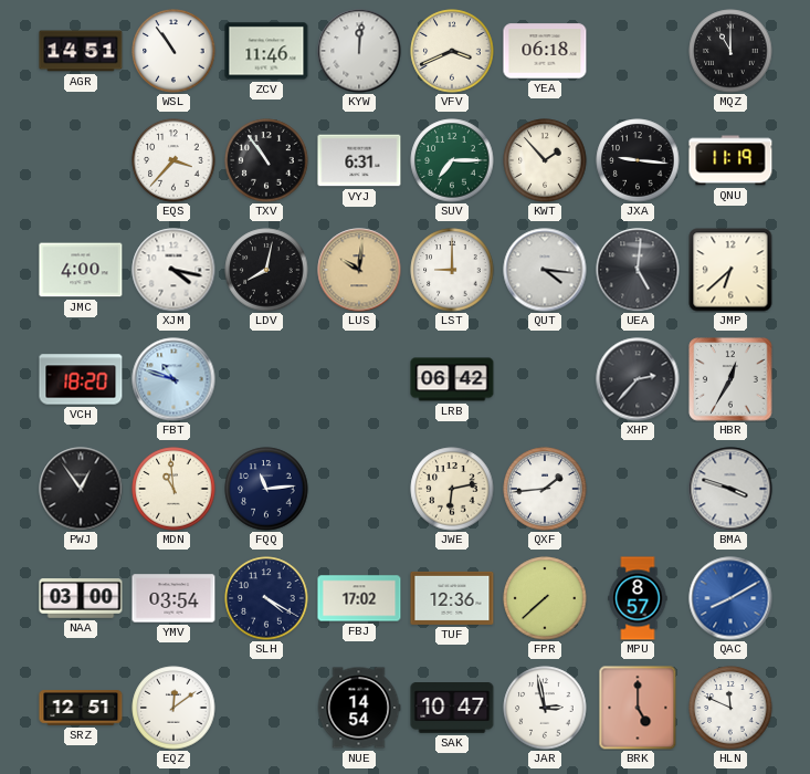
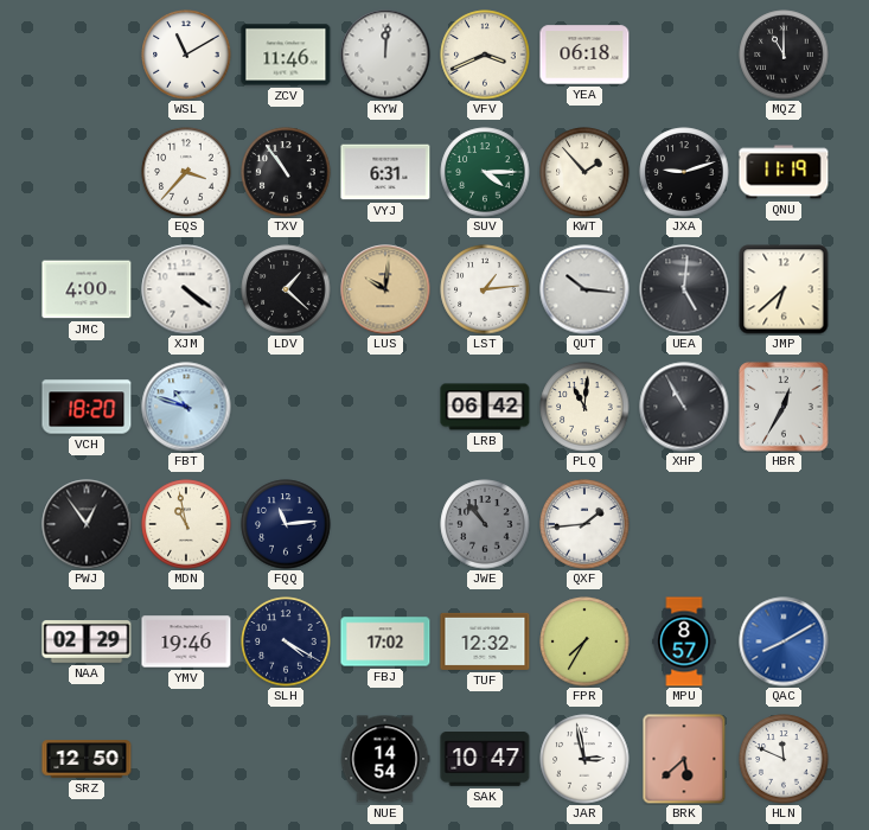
AGR: 14:51 -> none (81, 51)
WSL: 10:54 -> 11:10 (186, 55)
SUV: 7:15 -> 4:15 (485, 172)
JXA: 9:16 -> 9:12 (684, 172)
XJM: 4:17 -> 4:21 (186, 289)
LDV: 8:02 -> 1:22 (286, 289)
LST: 9:00 -> 1:14 (485, 289)
QUT: 4:16 -> 10:16 (584, 289)
PLQ: none -> 11:01 (584, 407)
XHP: 2:37 -> 10:55 (684, 407)
MDN: 10:59 -> 10:58 (186, 524)
JWE: 6:13 -> 10:53 (485, 524)
JWE dial: cream -> grey (485, 524)
BMA: 3:48 -> none (730, 489)
NAA: 03:00 -> 02:29 (87, 641)
YMV: 03:54 -> 19:46 (186, 641)
TUF: 12:36 -> 12:32 (485, 641)
FPR: 7:38 -> 7:35 (584, 641)
SRZ: 12:51 -> 12:50 (87, 759)
EQZ: 12:09 -> none (173, 708)
BRK: 5:00 -> 5:38 (684, 759)
